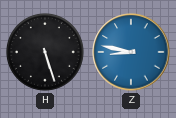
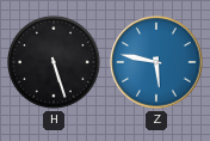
Z: 8:47 -> 5:47 (156, 62)
